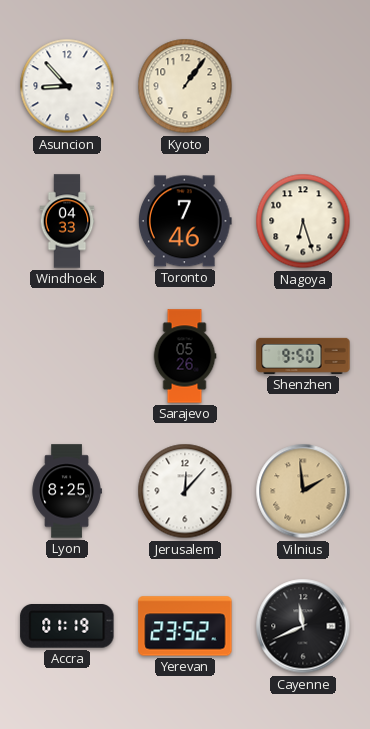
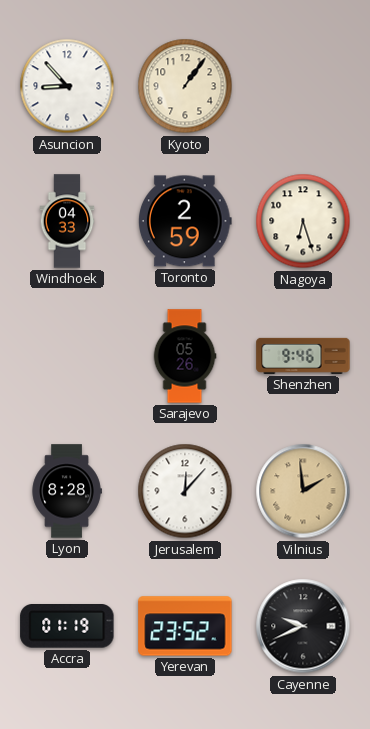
Toronto: 7:46 -> 2:59 (185, 221)
Shenzhen: 9:50 -> 9:46 (303, 356)
Lyon: 8:25 -> 8:28 (67, 491)
Cayenne: 11:41 -> 9:41 (303, 626)
